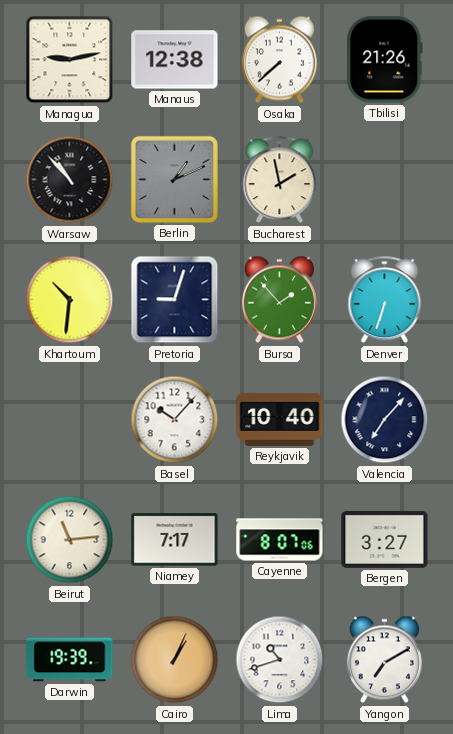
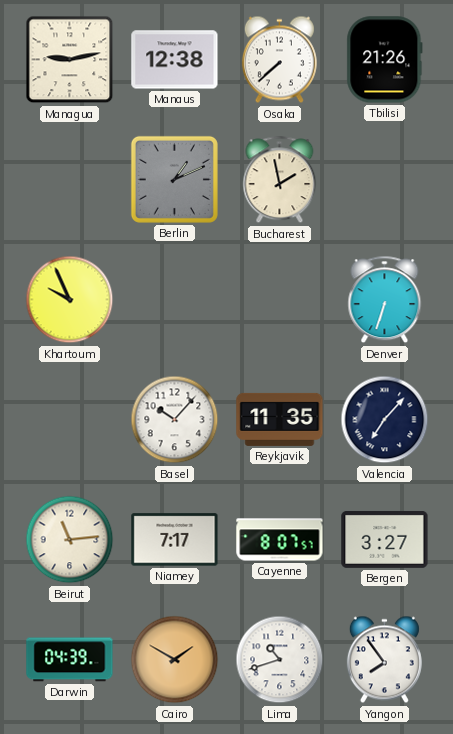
Warsaw: 10:53 -> none (70, 180)
Khartoum: 10:31 -> 9:56 (70, 300)
Pretoria: 9:03 -> none (175, 300)
Bursa: 1:53 -> none (279, 300)
Reykjavik: 10:40 -> 11:35 (280, 419)
Cayenne: 8:07:06 -> 8:07:57 (280, 540)
Darwin: 19:39 -> 04:39 (70, 660)
Cairo: 1:04 -> 1:50 (175, 660)
Yangon: 7:10 -> 7:54 (384, 660)
